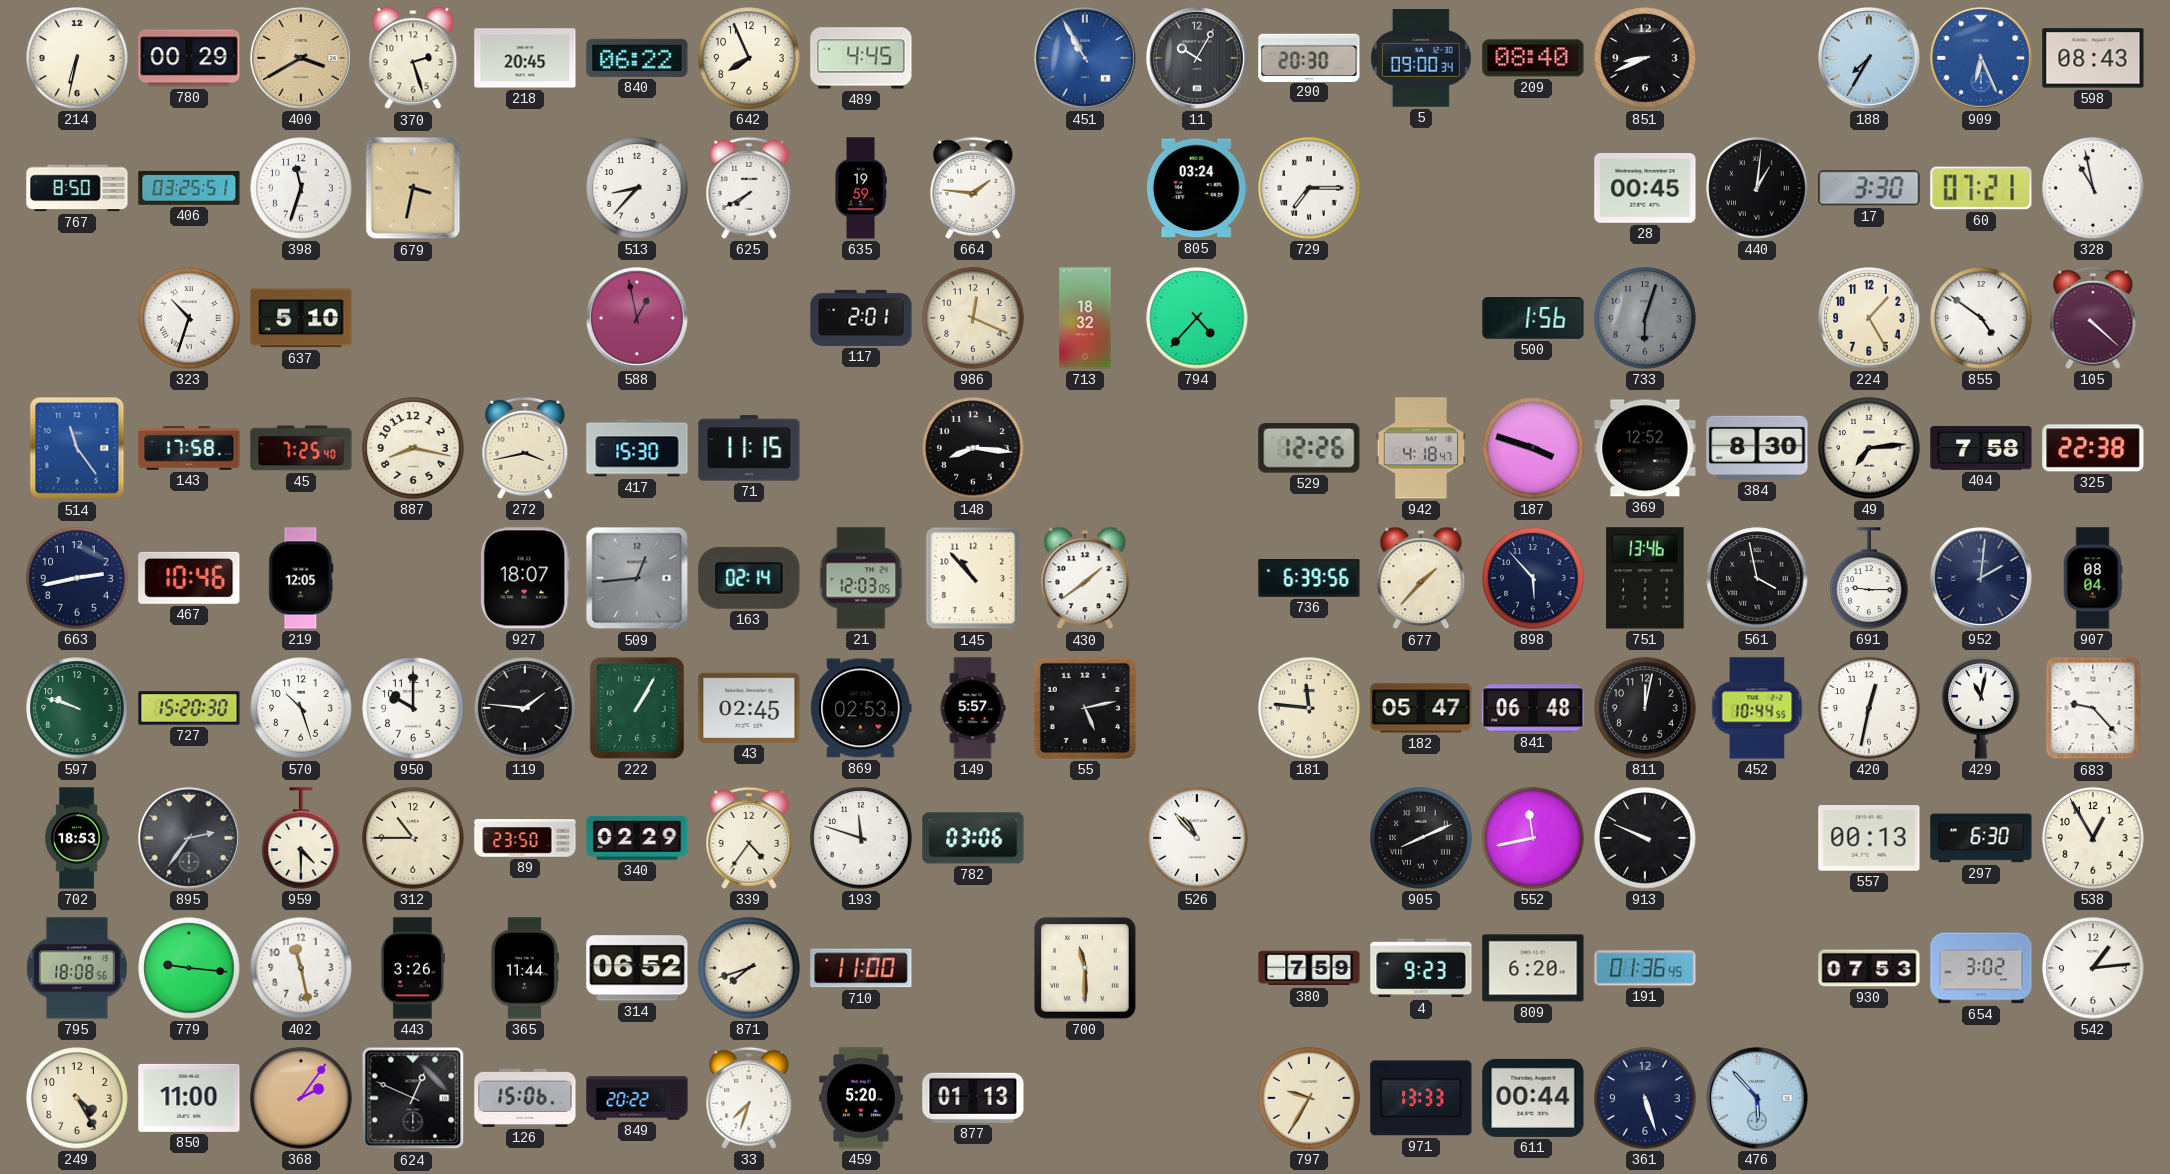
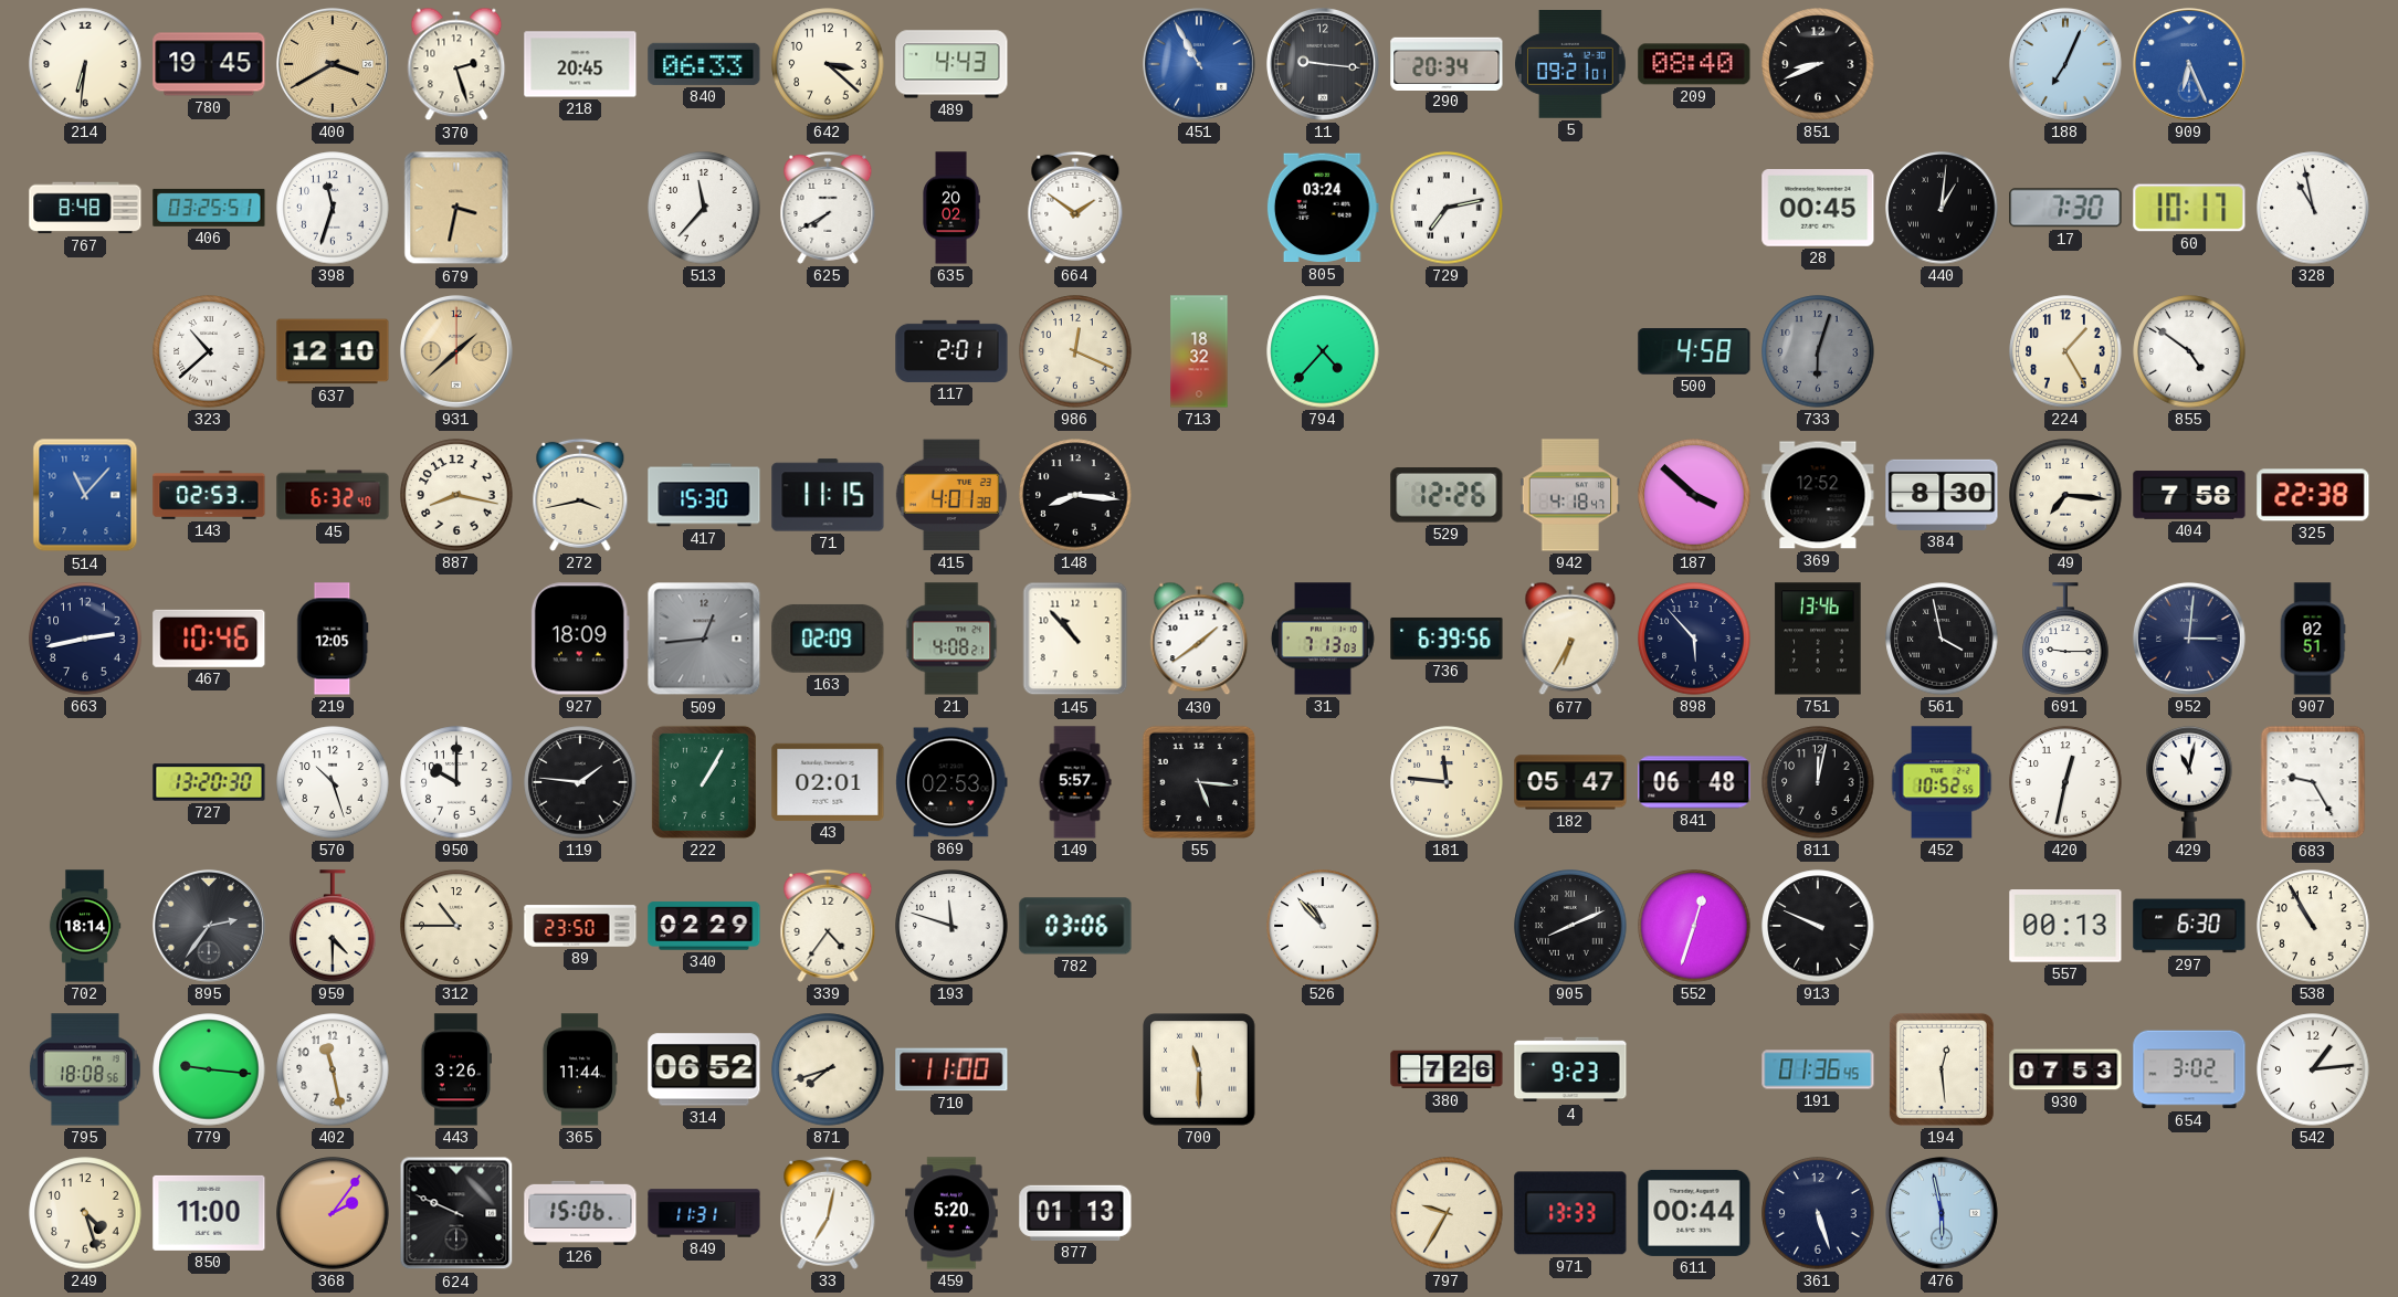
214: 6:32 -> 6:31 (85, 64)
780: 00:29 -> 19:45 (209, 64)
840: 06:22 -> 06:33 (704, 64)
642: 7:56 -> 3:22 (828, 64)
489: 4:45 -> 4:43 (951, 64)
11: 10:05 -> 9:16 (1323, 64)
290: 20:30 -> 20:34 (1447, 63)
5: 09:00 -> 09:21 (1571, 65)
188: 7:35 -> 7:04 (2065, 64)
598: 08:43 -> none (2093, 58)
767: 8:50 -> 8:48 (85, 208)
513: 8:37 -> 11:37 (704, 208)
635: 19:59 -> 20:02 (951, 208)
664: 1:46 -> 1:51 (1075, 208)
729: 7:15 -> 7:13 (1447, 208)
17: 3:30 -> 7:30 (2065, 208)
60: 07:21 -> 10:17 (2189, 208)
323: 10:33 -> 10:38 (209, 351)
637: 5:10 -> 12:10 (333, 351)
931: none -> 1:38 (456, 351)
588: 12:58 -> none (637, 318)
500: 1:56 -> 4:58 (1694, 352)
105: 4:22 -> none (2093, 318)
514: 11:24 -> 11:07 (85, 495)
143: 17:58 -> 02:53 (209, 495)
45: 7:25 -> 6:32 (333, 495)
415: none -> 4:01 (951, 495)
187: 3:48 -> 3:52 (1694, 495)
49: 7:14 -> 7:16 (2065, 495)
927: 18:07 -> 18:09 (580, 639)
163: 02:14 -> 02:09 (828, 639)
21: 12:03 -> 4:08 (951, 639)
31: none -> 7:13 (1323, 639)
677: 1:37 -> 6:35 (1570, 639)
952: 2:01 -> 3:01 (2189, 639)
907: 08:04 -> 02:51 (2313, 639)
597: 9:48 -> none (77, 708)
727: 15:20 -> 13:20 (209, 782)
43: 02:45 -> 02:01 (828, 782)
55: 5:13 -> 5:16 (1199, 782)
452: 10:44 -> 10:52 (1942, 782)
683: 9:23 -> 9:25 (2313, 782)
702: 18:53 -> 18:14 (85, 926)
552: 11:43 -> 12:33 (1694, 926)
538: 12:55 -> 10:55 (2313, 926)
380: 7:59 -> 7:26 (1447, 1069)
809: 6:20 -> none (1533, 968)
194: none -> 12:29 (1942, 1069)
249: 4:25 -> 4:27 (85, 1213)
624: 12:49 -> 9:49 (456, 1213)
849: 20:22 -> 11:31 (704, 1213)
33: 7:33 -> 7:02 (828, 1213)
476: 5:53 -> 5:58 (1942, 1213)
